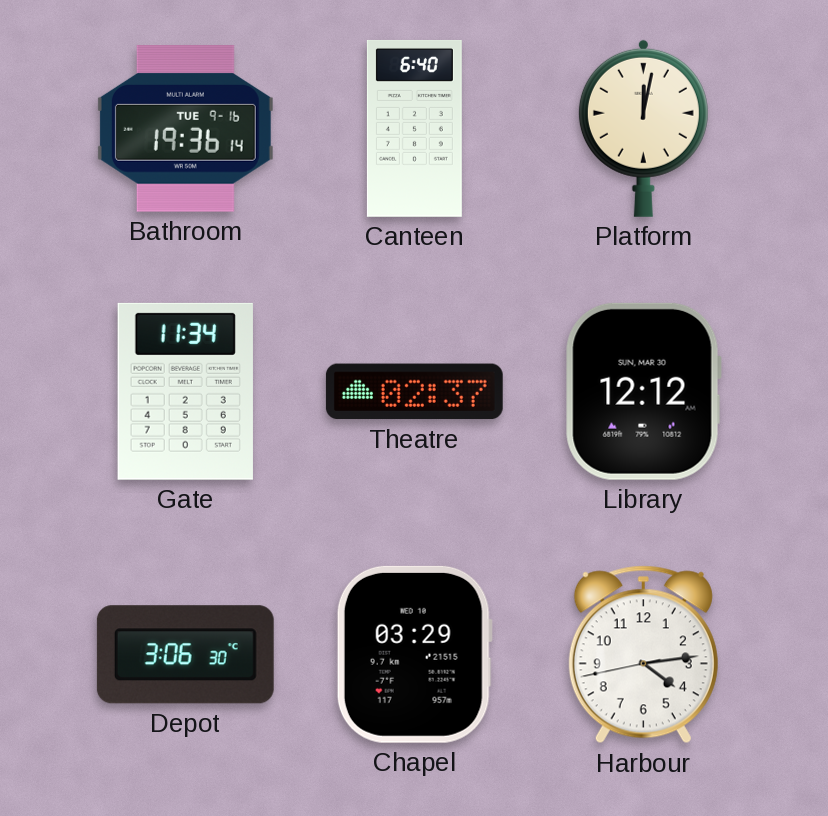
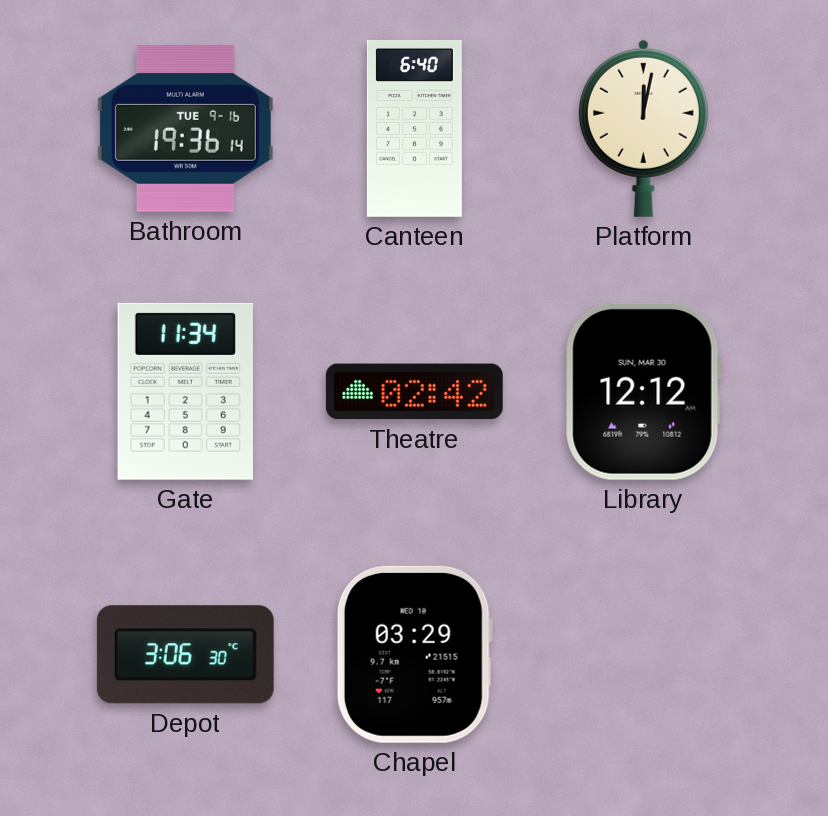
Theatre: 02:37 -> 02:42 (414, 392)
Harbour: 4:13 -> none (643, 655)
